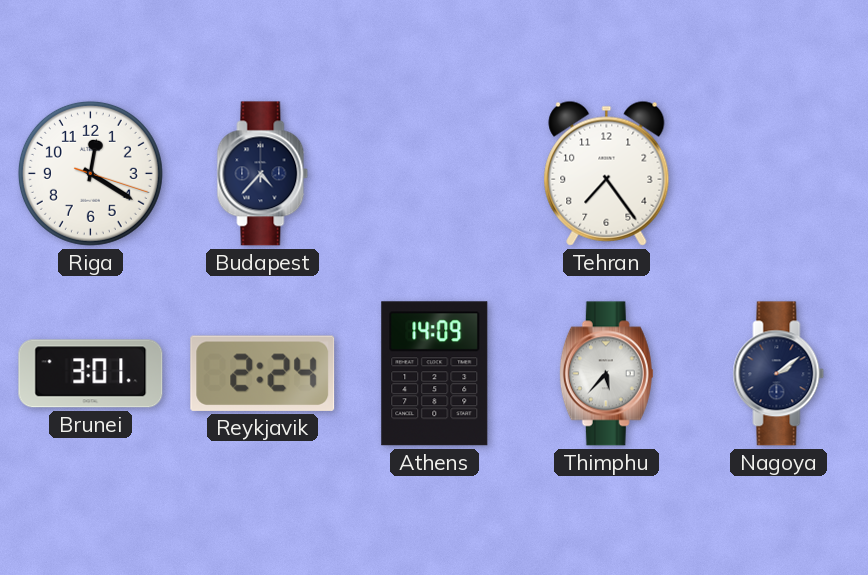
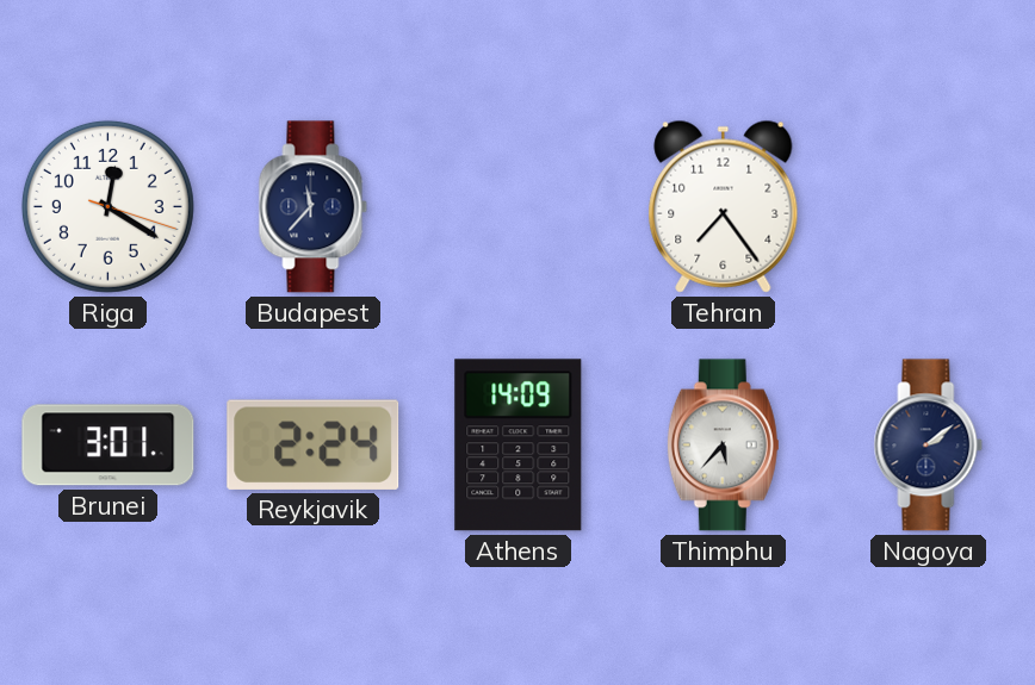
Budapest: 4:37 -> 11:37 (314, 207)
